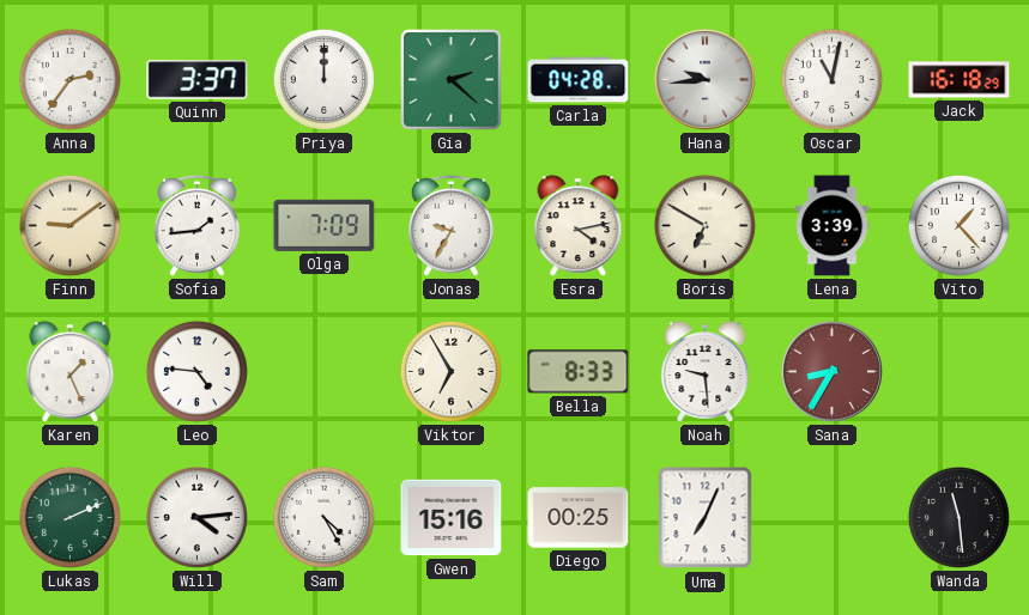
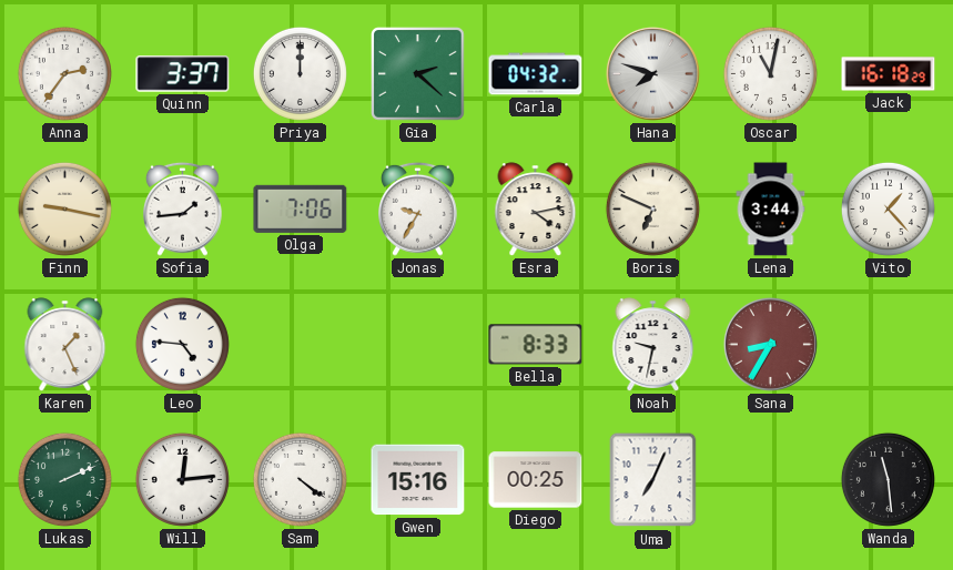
Carla: 04:28 -> 04:32 (536, 74)
Hana: 9:44 -> 7:48 (652, 73)
Finn: 9:09 -> 9:17 (64, 208)
Olga: 7:09 -> 7:06 (301, 208)
Boris: 6:50 -> 6:49 (652, 208)
Lena: 3:39 -> 3:44 (771, 210)
Viktor: 6:55 -> none (450, 371)
Noah: 9:29 -> 9:32 (653, 345)
Will: 4:14 -> 12:14 (182, 479)
Sam: 4:25 -> 4:21 (300, 479)
